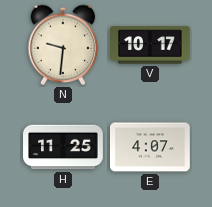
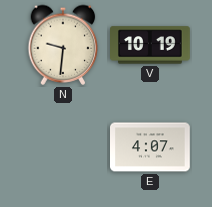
V: 10:17 -> 10:19 (151, 45)
H: 11:25 -> none (63, 147)
